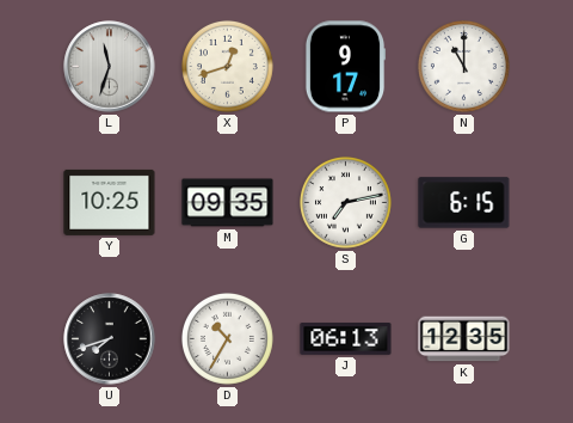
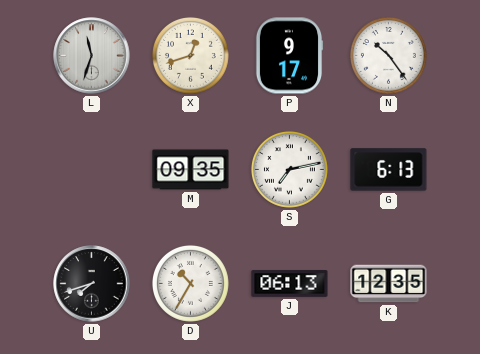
N: 11:00 -> 10:24 (388, 55)
Y: 10:25 -> none (110, 202)
G: 6:15 -> 6:13 (389, 170)
